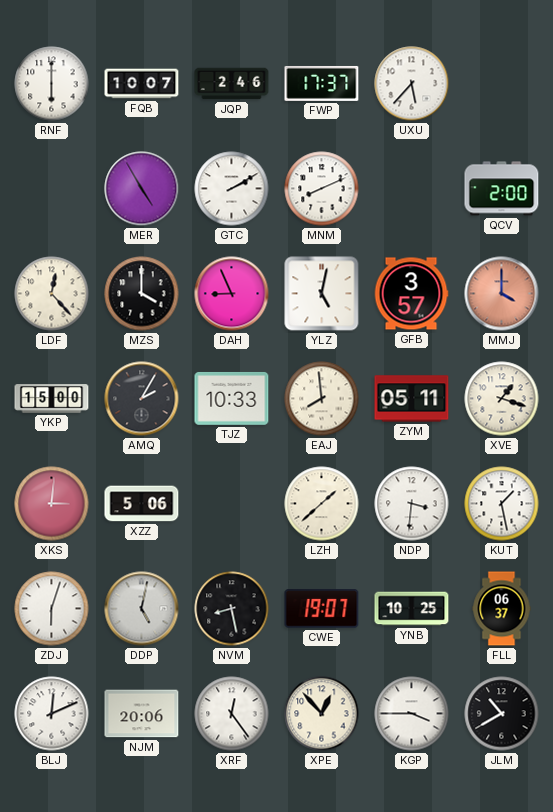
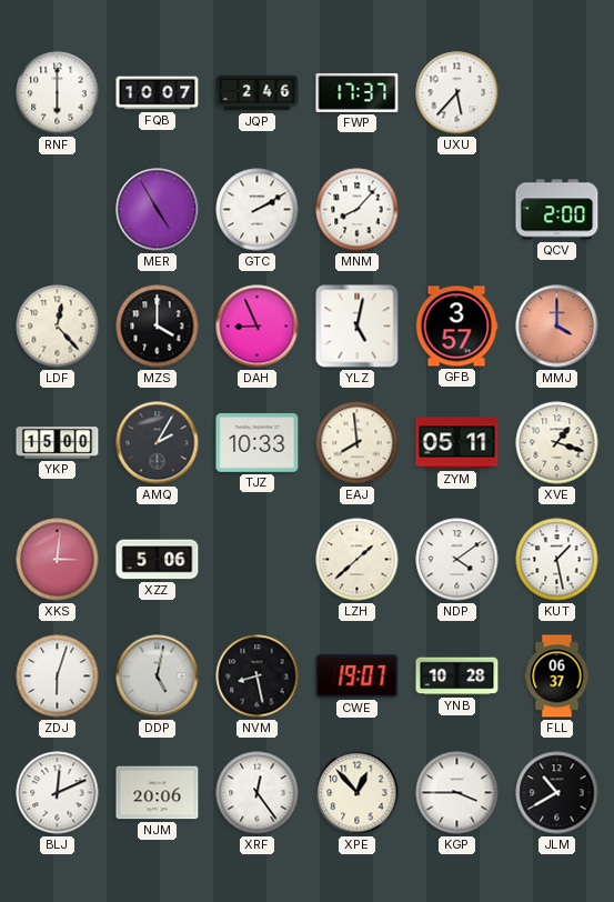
MNM: 8:11 -> 8:07 (358, 210)
NDP: 3:31 -> 4:09 (457, 560)
YNB: 10:25 -> 10:28 (457, 676)
